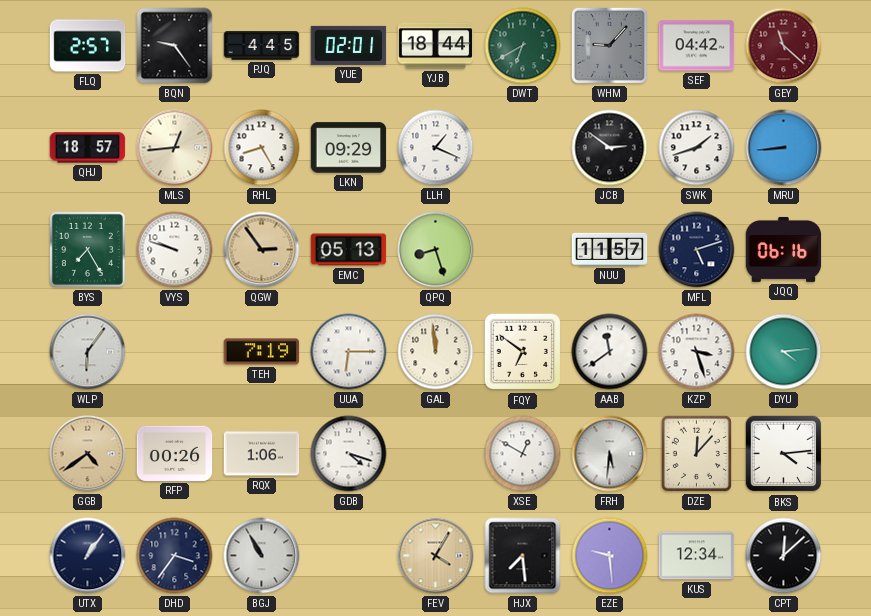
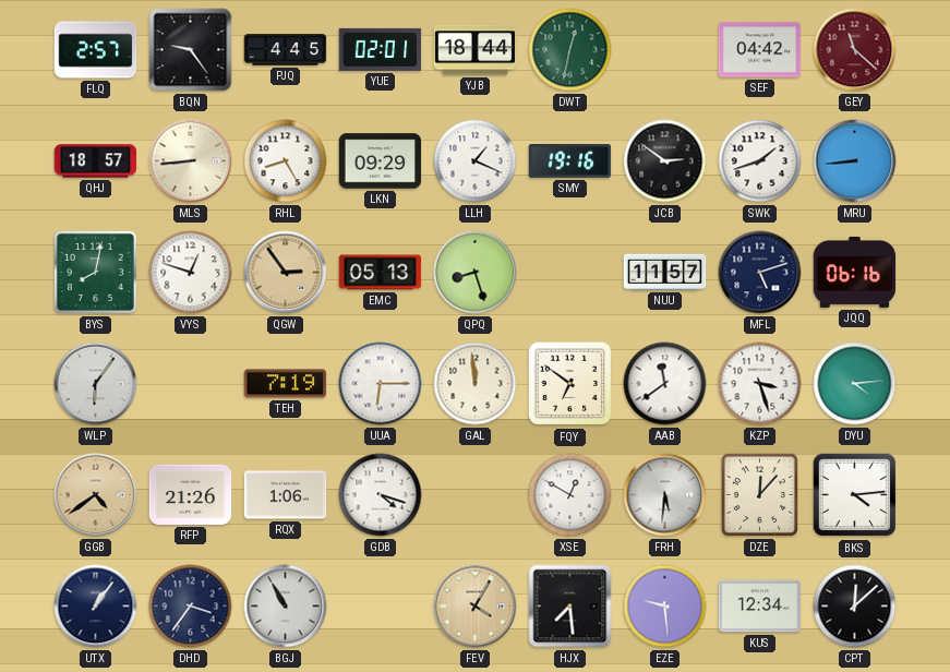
DWT: 6:40 -> 12:32 (570, 50)
WHM: 9:07 -> none (609, 45)
MLS: 12:44 -> 8:44 (191, 161)
SMY: none -> 19:16 (570, 160)
BYS: 7:25 -> 8:02 (95, 272)
VYS: 9:48 -> 12:48 (191, 273)
RFP: 00:26 -> 21:26 (191, 494)
